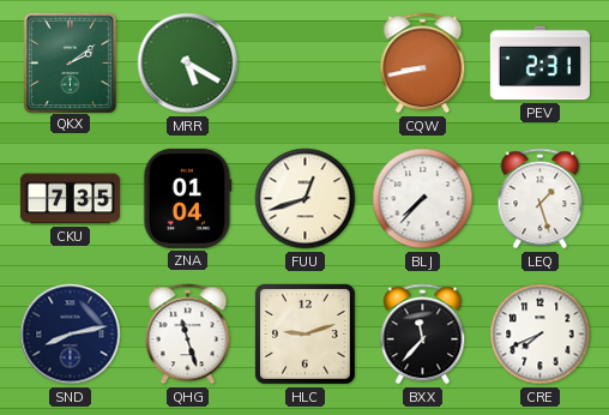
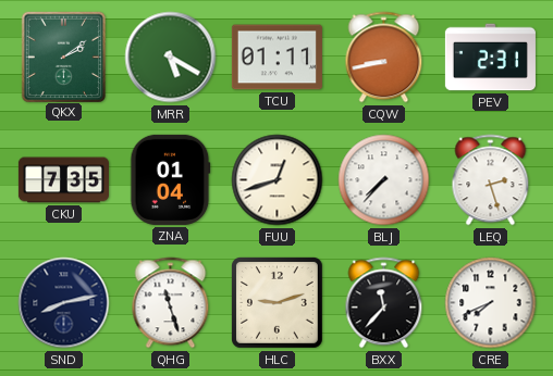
TCU: none -> 01:11 (276, 58)
LEQ: 1:27 -> 2:27 (491, 180)
